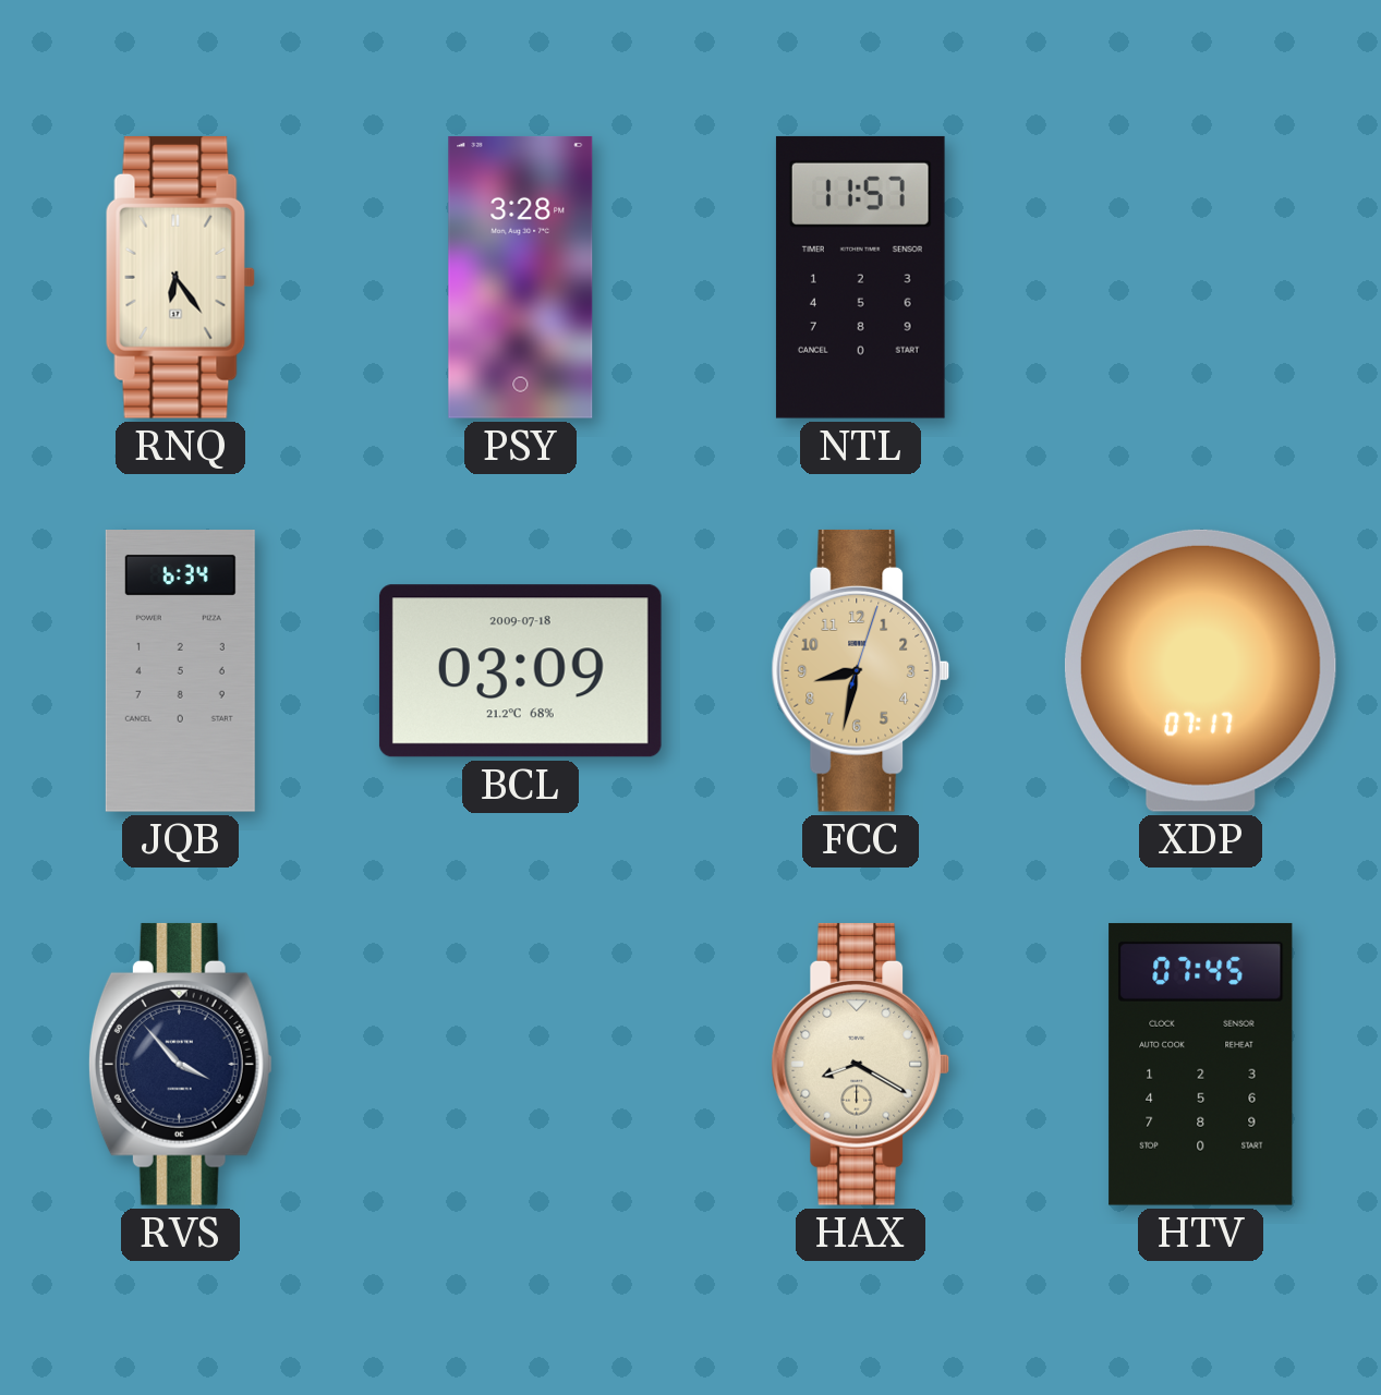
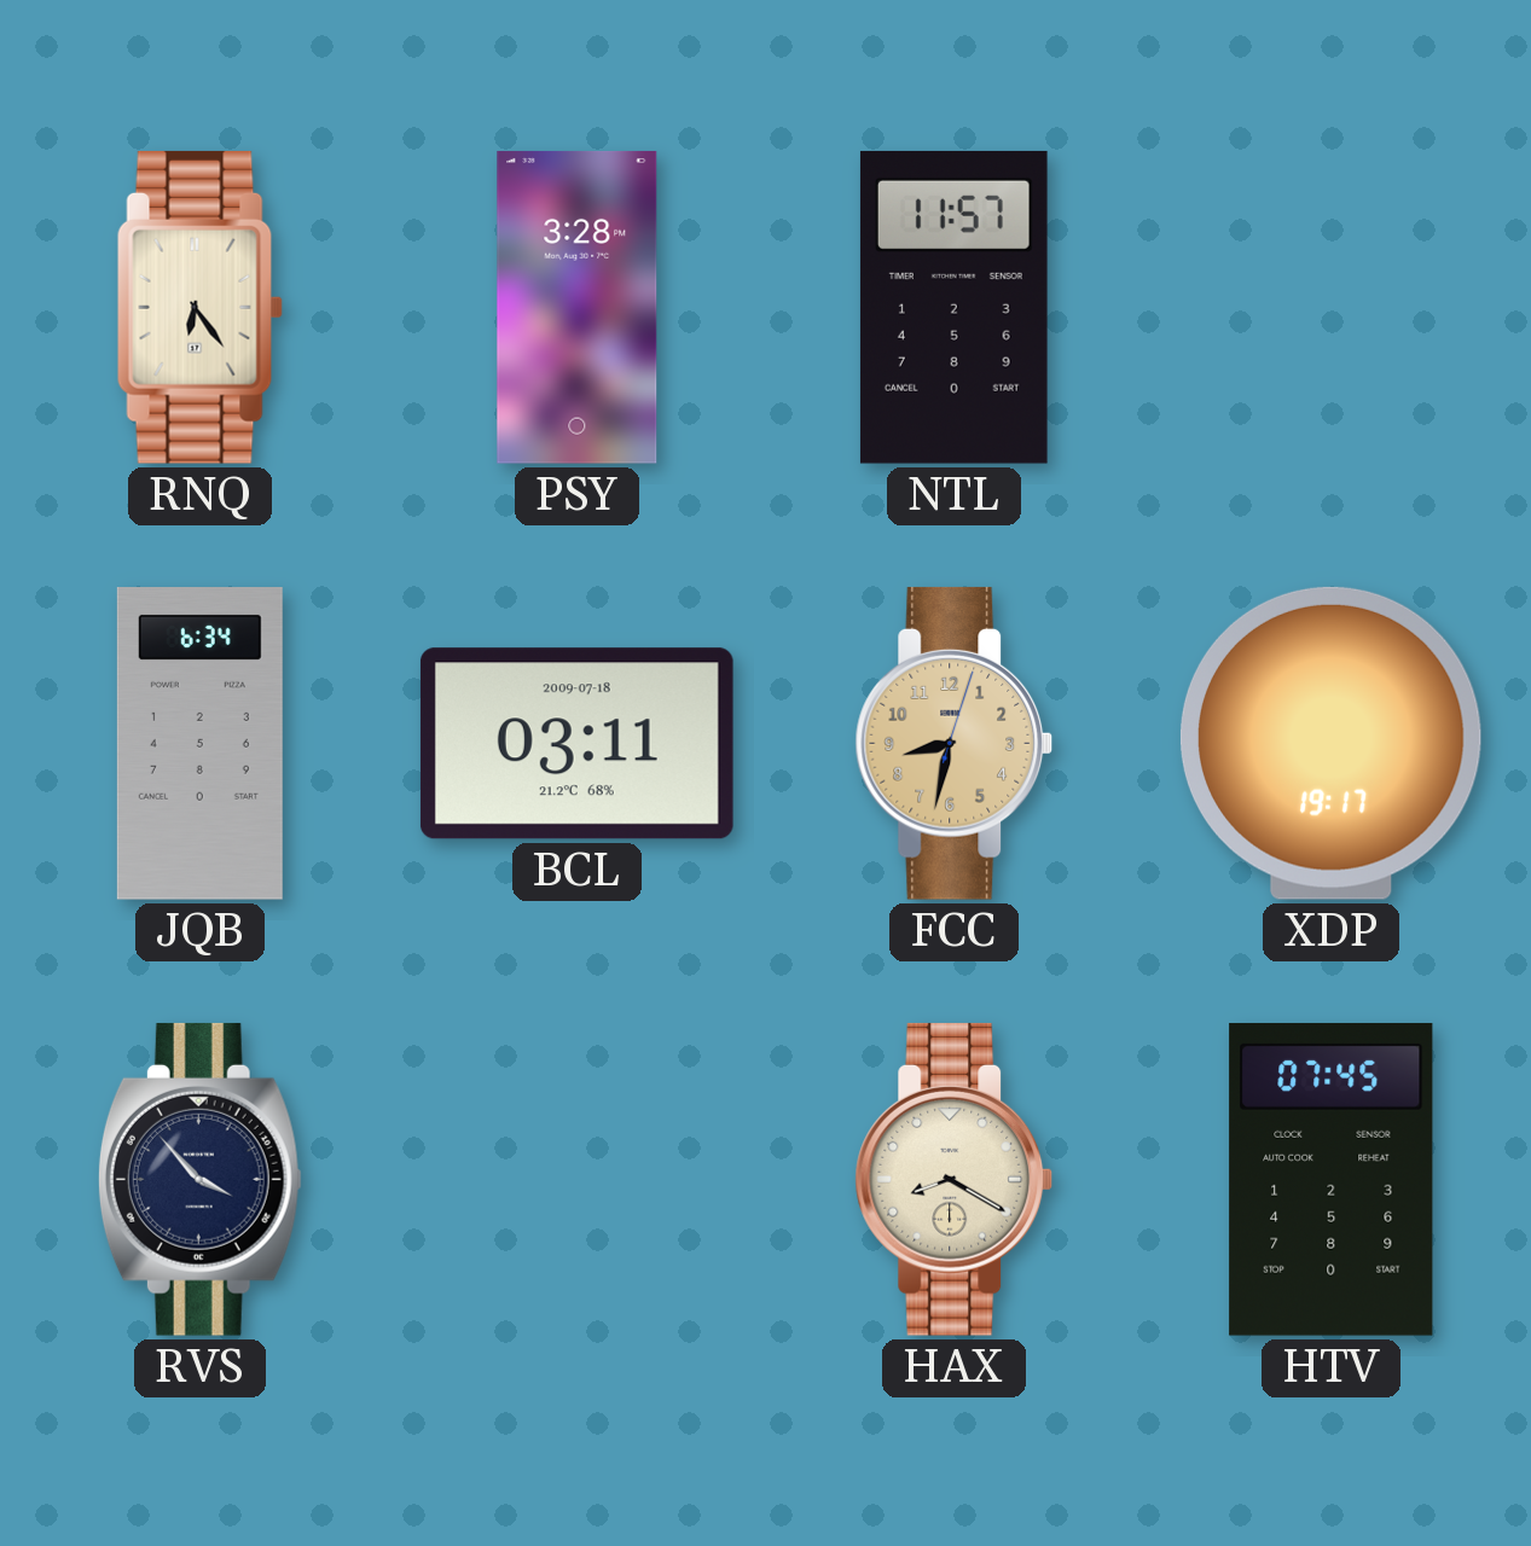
BCL: 03:09 -> 03:11 (576, 744)
XDP: 07:17 -> 19:17 (1330, 743)
